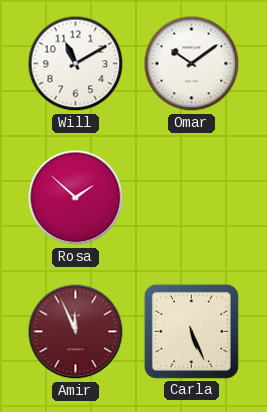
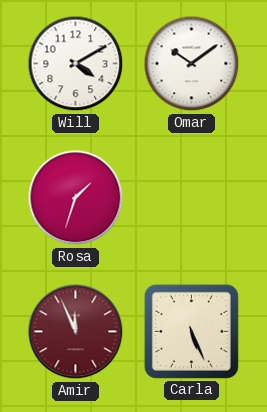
Will: 11:10 -> 4:10 (76, 64)
Rosa: 1:52 -> 1:33 (76, 198)
